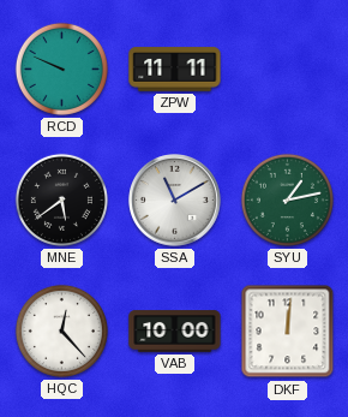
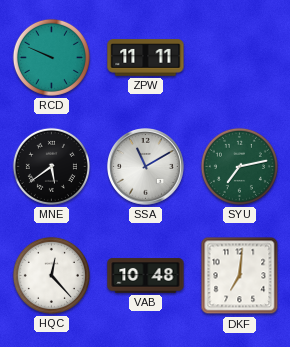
SYU: 1:13 -> 7:13 (239, 166)
VAB: 10:00 -> 10:48 (146, 276)
DKF: 12:01 -> 7:01 (240, 276)
